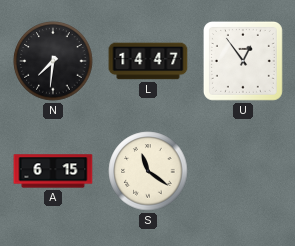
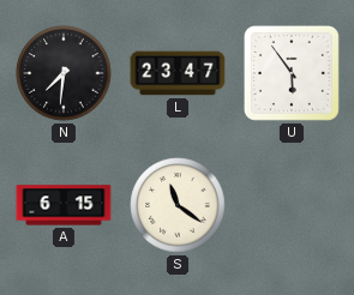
L: 14:47 -> 23:47 (178, 73)
U: 12:54 -> 5:54 (292, 73)
